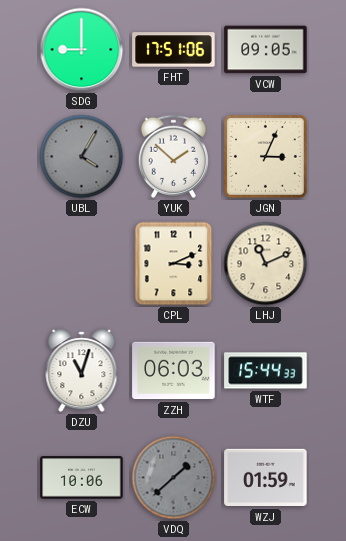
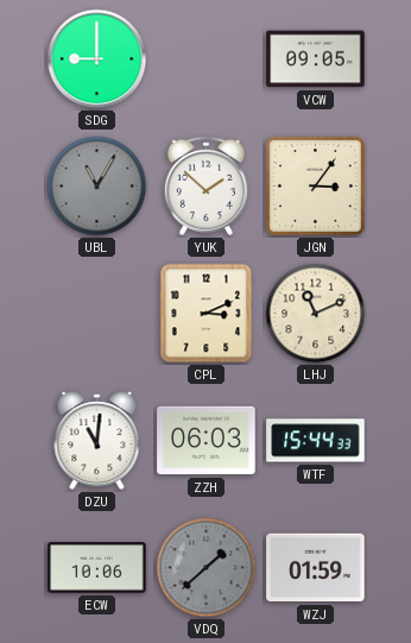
FHT: 17:51 -> none (174, 50)
UBL: 4:05 -> 11:05 (97, 187)
JGN: 3:04 -> 3:06 (316, 187)
DZU: 11:03 -> 11:01 (97, 441)
